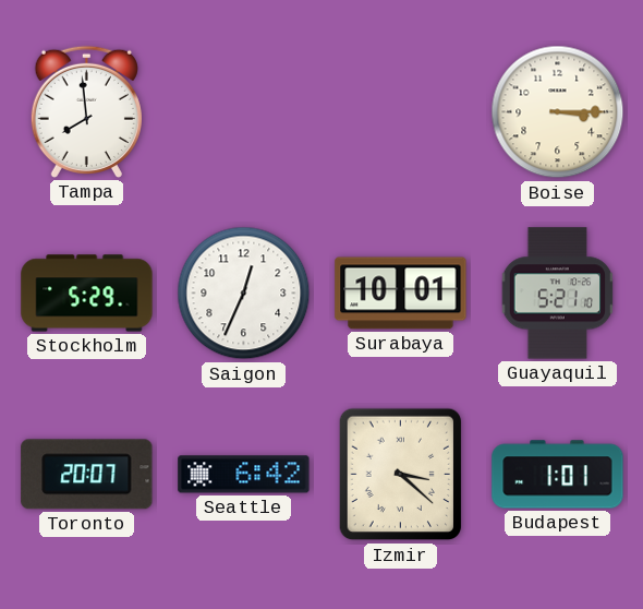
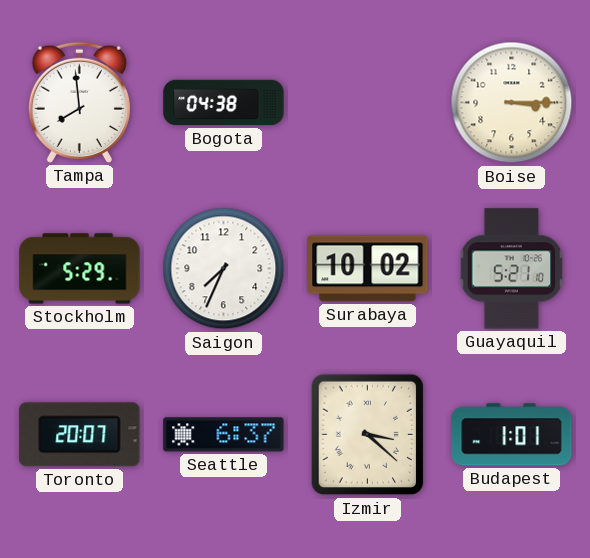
Bogota: none -> 04:38 (224, 103)
Saigon: 12:34 -> 7:34 (224, 269)
Surabaya: 10:01 -> 10:02 (368, 269)
Seattle: 6:42 -> 6:37 (224, 435)
